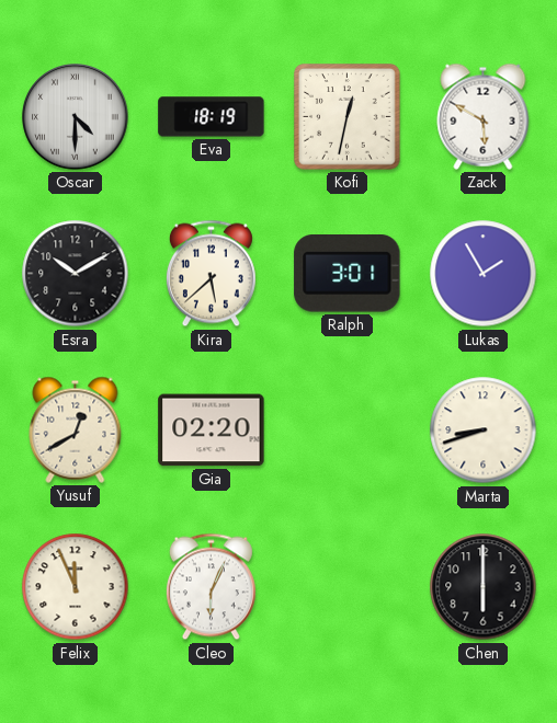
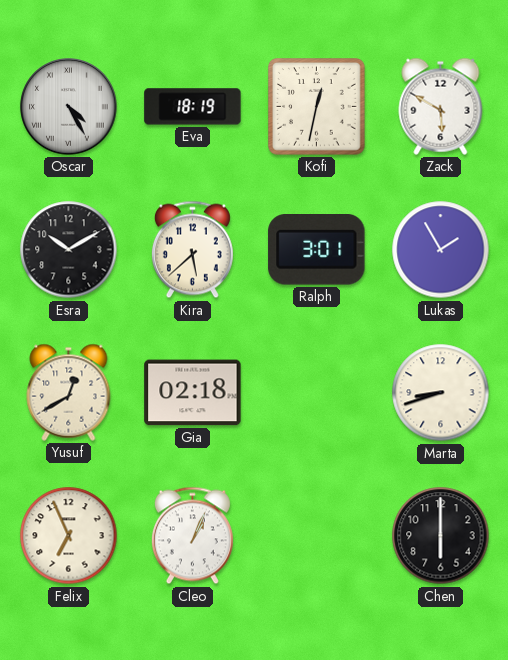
Oscar: 4:30 -> 4:25 (69, 107)
Gia: 02:20 -> 02:18 (193, 393)
Felix: 11:56 -> 6:56 (69, 536)
Cleo: 6:04 -> 1:04 (192, 536)
